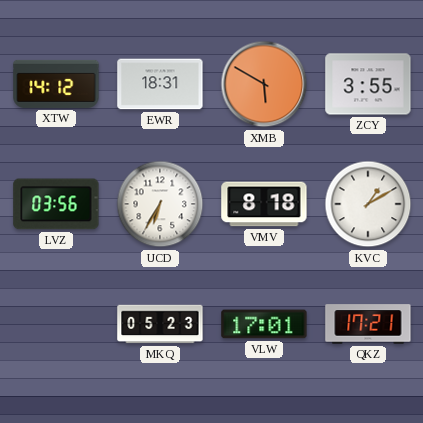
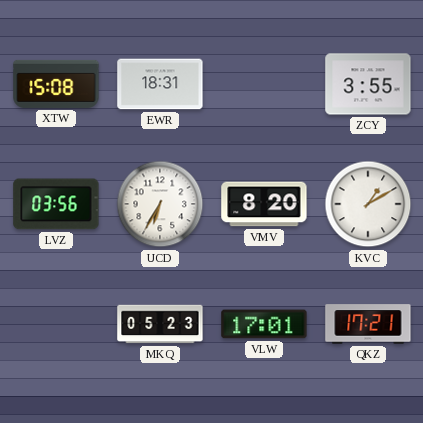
XTW: 14:12 -> 15:08 (56, 84)
XMB: 5:50 -> none (264, 84)
VMV: 8:18 -> 8:20 (264, 204)
